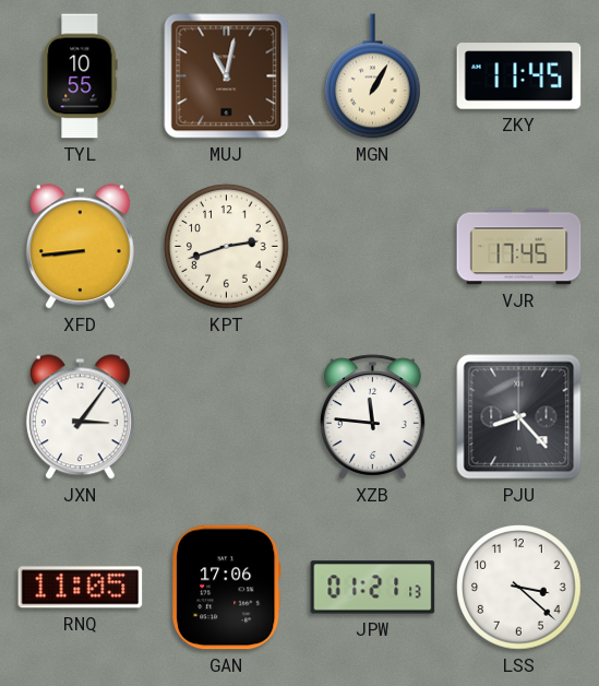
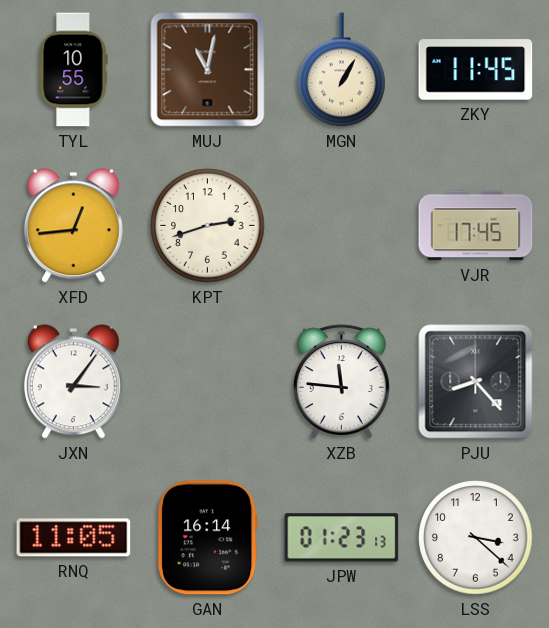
XFD: 8:44 -> 12:44 (73, 226)
GAN: 17:06 -> 16:14 (208, 538)
JPW: 01:21 -> 01:23 (342, 538)
